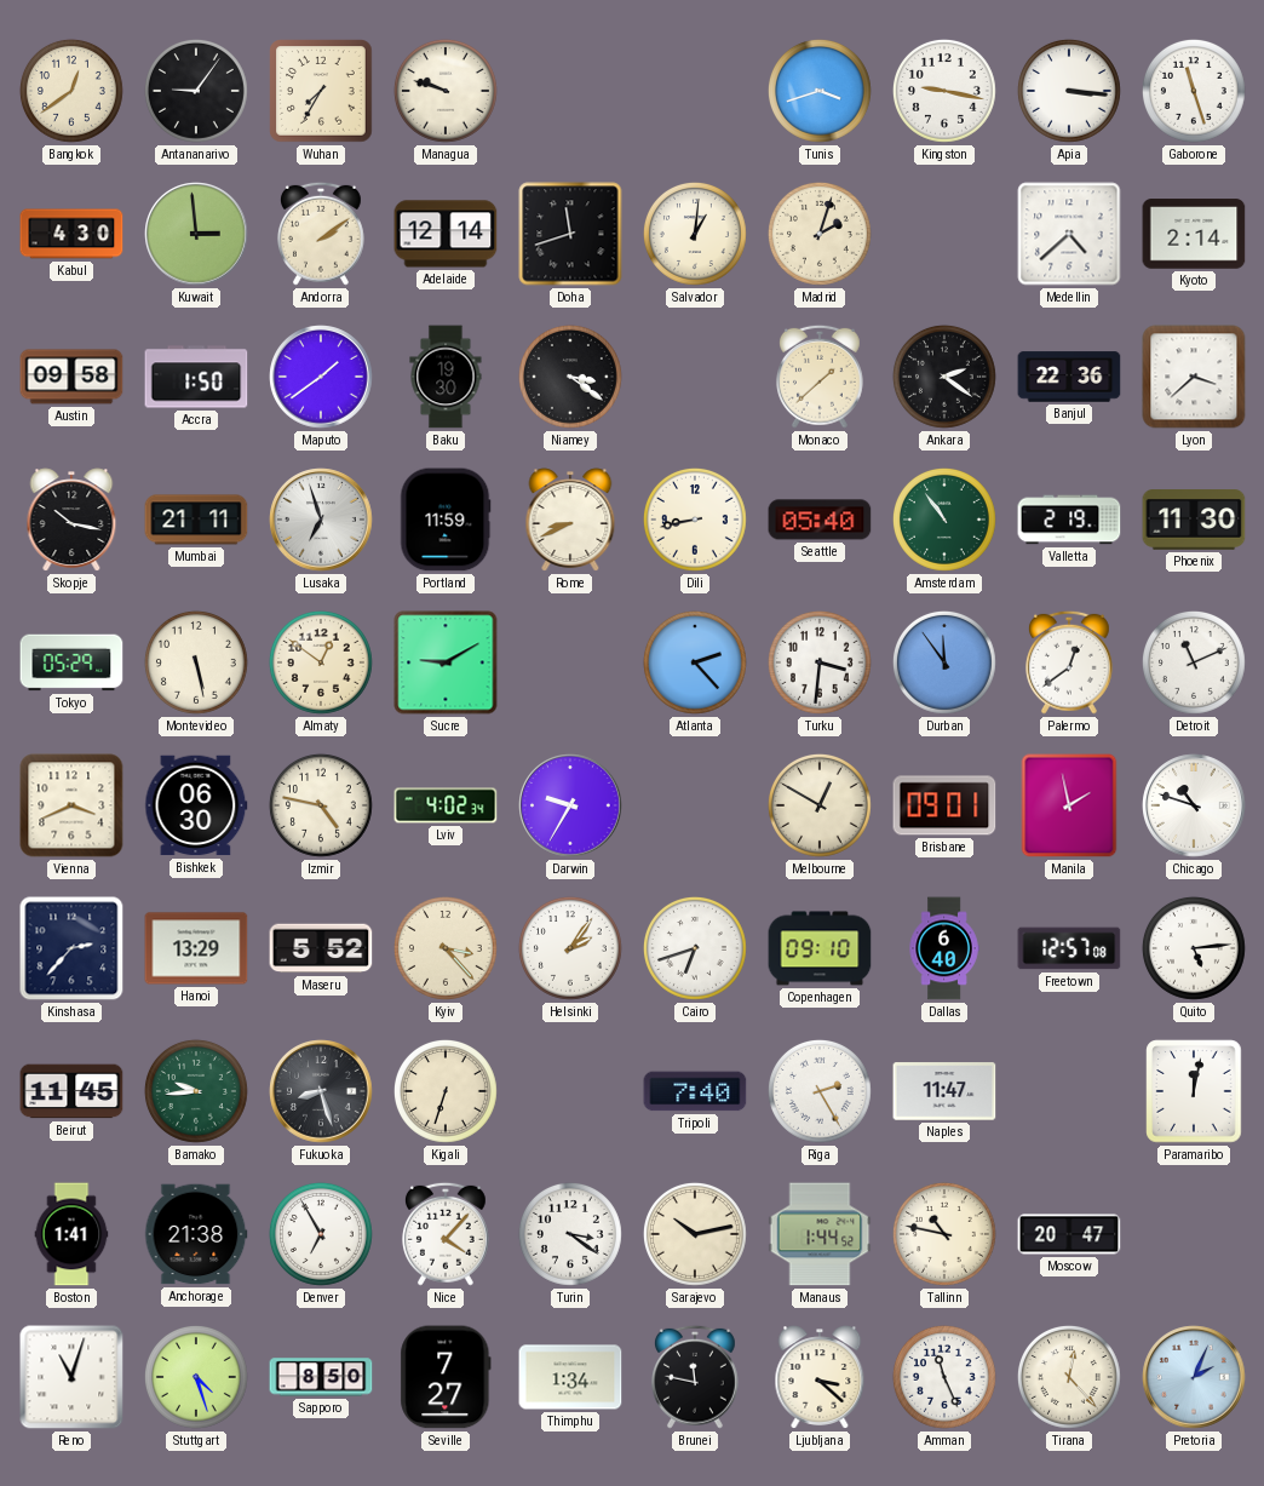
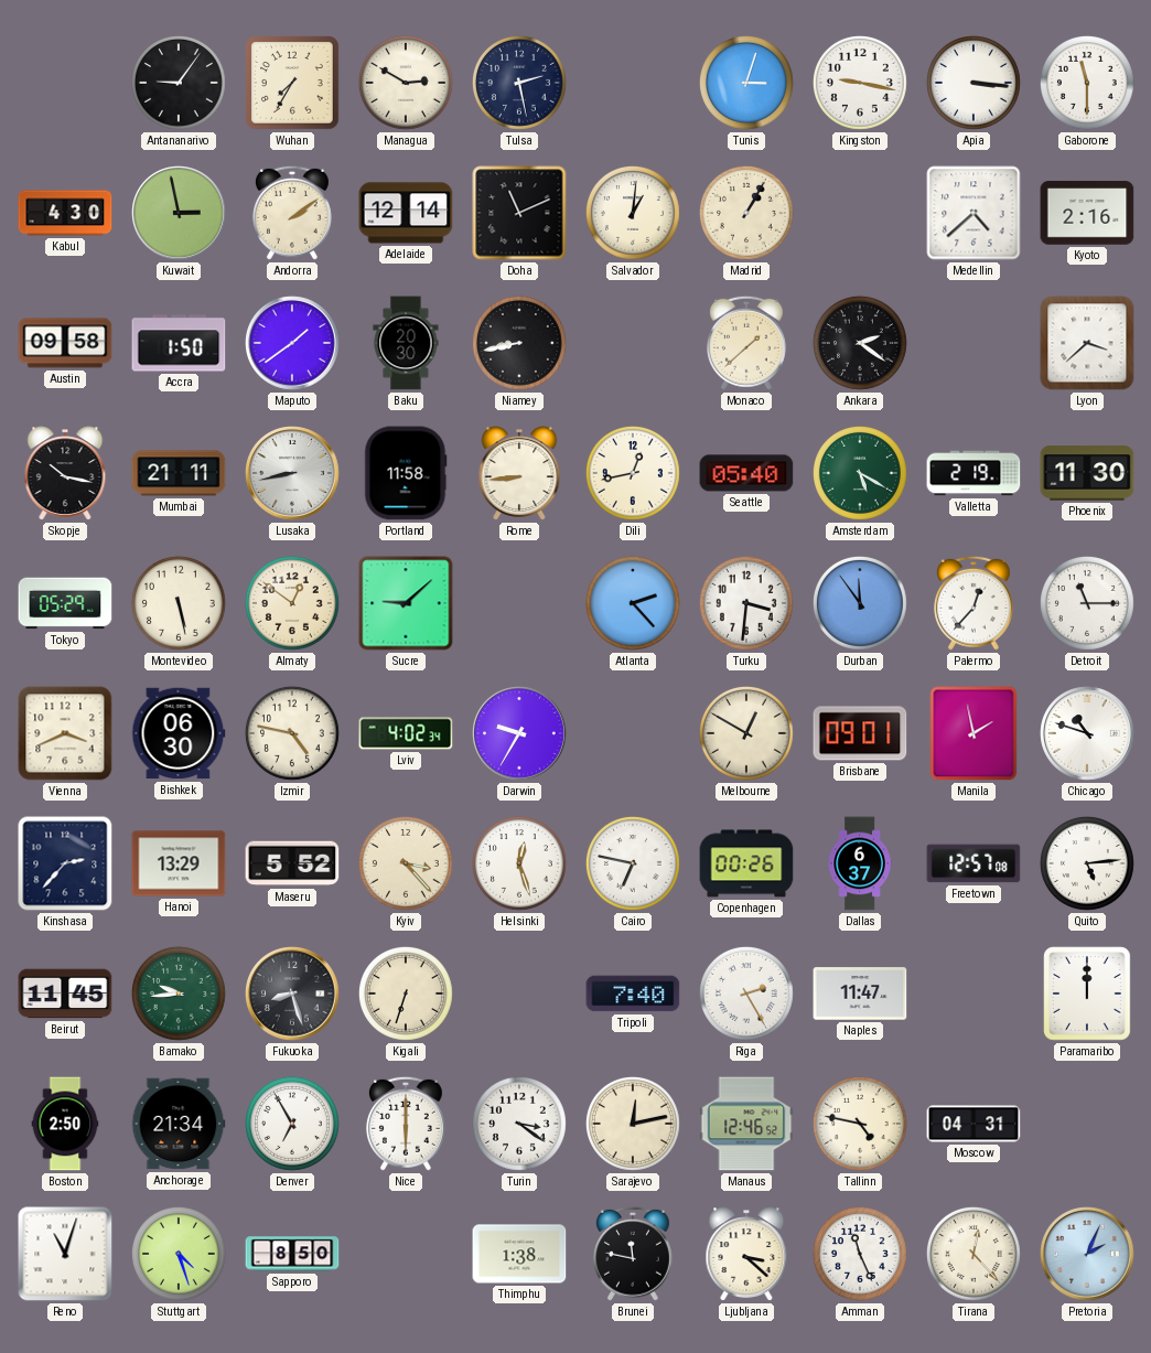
Bangkok: 12:39 -> none (71, 91)
Managua: 9:48 -> 2:50 (406, 83)
Tulsa: none -> 2:28 (519, 83)
Tunis: 3:42 -> 3:03 (746, 83)
Gaborone: 11:27 -> 11:30 (1087, 83)
Kuwait: 2:59 -> 2:58 (179, 213)
Doha: 11:42 -> 11:11 (519, 213)
Madrid: 2:03 -> 1:05 (746, 213)
Kyoto: 2:14 -> 2:16 (1087, 213)
Baku: 19:30 -> 20:30 (406, 343)
Niamey: 3:21 -> 8:43 (519, 343)
Banjul: 22:36 -> none (1069, 377)
Lusaka: 6:57 -> 8:43 (292, 473)
Portland: 11:59 -> 11:58 (406, 473)
Rome: 8:41 -> 8:44 (519, 473)
Dili: 8:43 -> 12:43 (633, 473)
Amsterdam: 10:54 -> 5:20 (860, 473)
Sucre: 9:10 -> 9:08 (406, 603)
Palermo: 12:39 -> 12:37 (973, 603)
Detroit: 11:11 -> 11:15 (1087, 603)
Helsinki: 2:06 -> 12:27 (519, 863)
Cairo: 6:42 -> 6:47 (633, 863)
Copenhagen: 09:10 -> 00:26 (746, 863)
Dallas: 6:40 -> 6:37 (860, 863)
Paramaribo: 12:02 -> 12:00 (1087, 994)
Boston: 1:41 -> 2:50 (65, 1124)
Anchorage: 21:38 -> 21:34 (179, 1124)
Nice: 4:07 -> 6:00 (406, 1124)
Sarajevo: 10:13 -> 12:13 (633, 1124)
Manaus: 1:44 -> 12:46 (746, 1124)
Tallinn: 10:47 -> 4:47 (860, 1124)
Moscow: 20:47 -> 04:31 (973, 1124)
Seville: 7:27 -> none (446, 1377)
Thimphu: 1:34 -> 1:38 (519, 1254)
